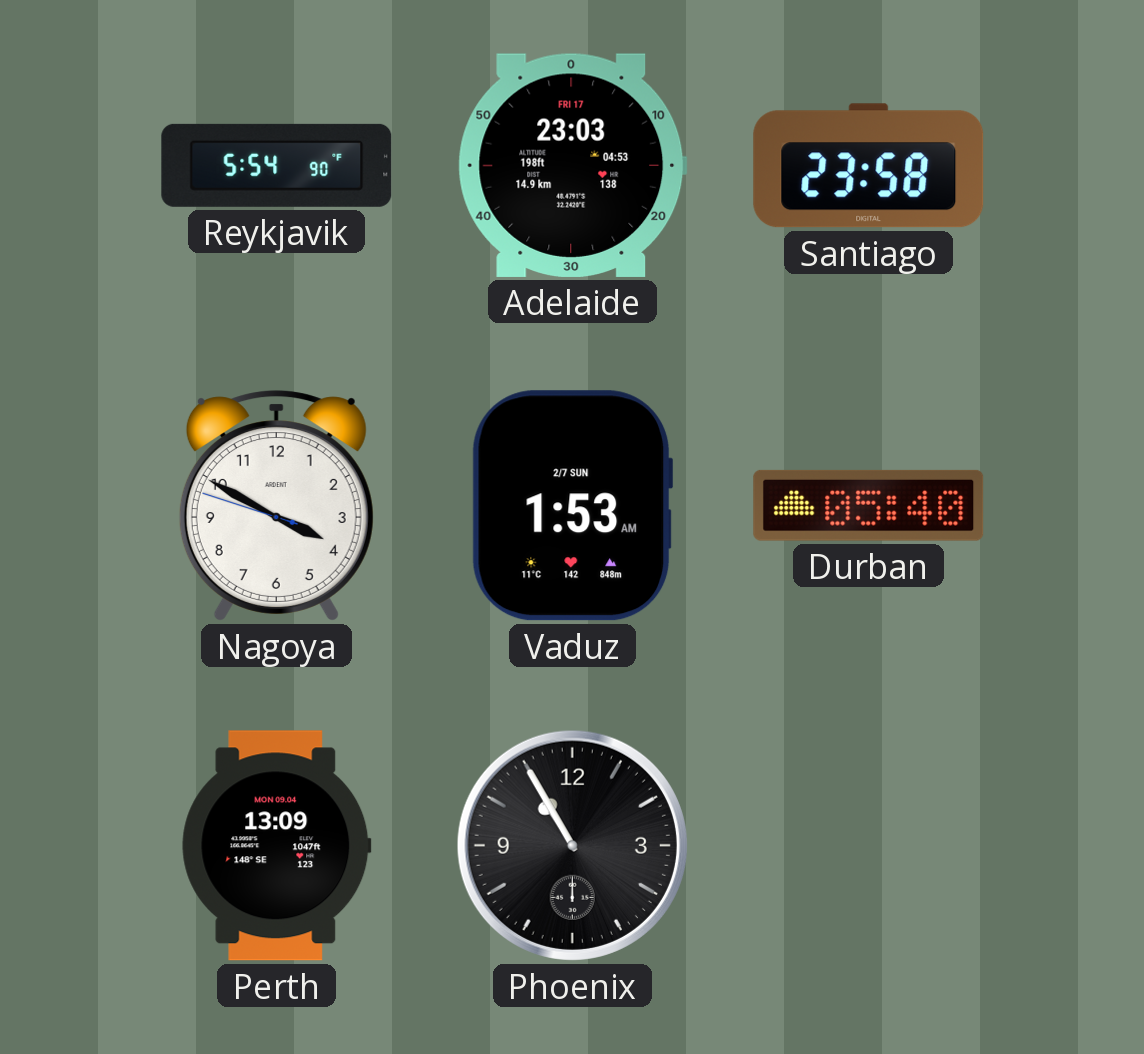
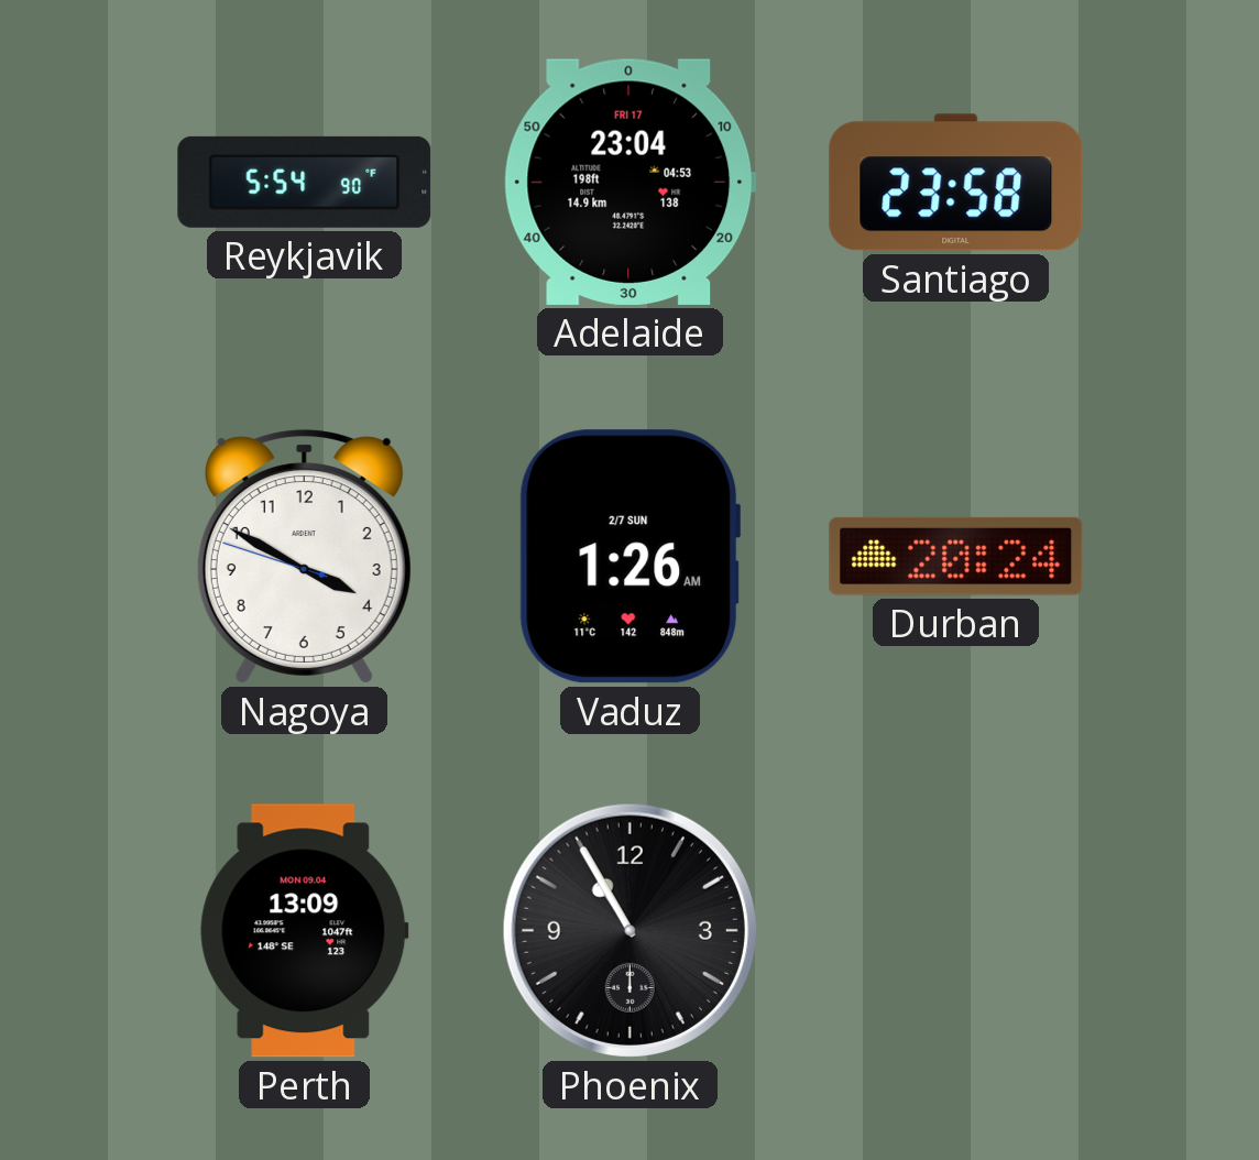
Adelaide: 23:03 -> 23:04 (630, 182)
Vaduz: 1:53 -> 1:26 (630, 557)
Durban: 05:40 -> 20:24 (956, 556)
